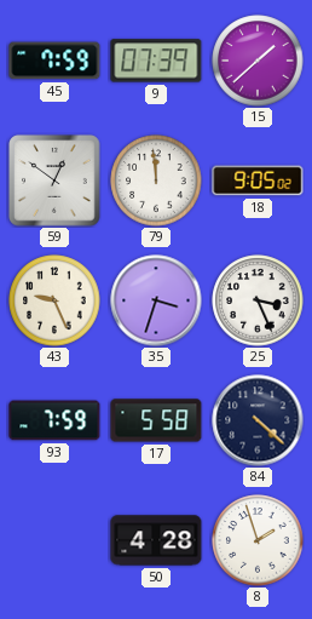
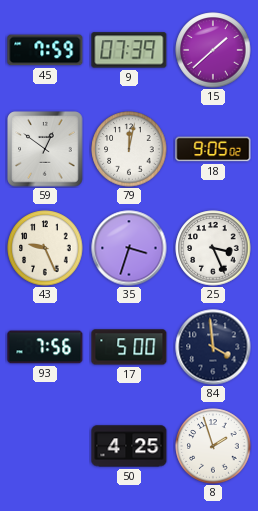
79: 11:59 -> 12:02 (129, 149)
93: 7:59 -> 7:56 (45, 347)
17: 5:58 -> 5:00 (129, 347)
84: 4:22 -> 3:59 (213, 347)
50: 4:28 -> 4:25 (129, 446)
